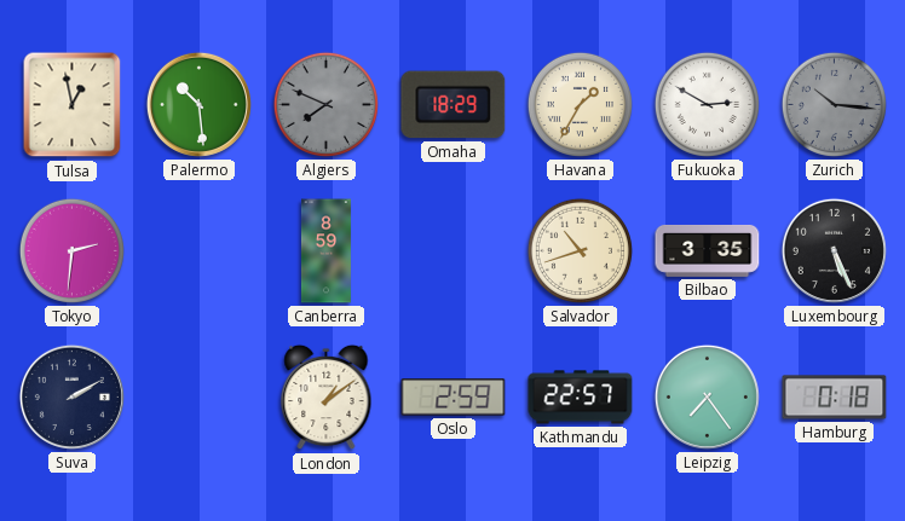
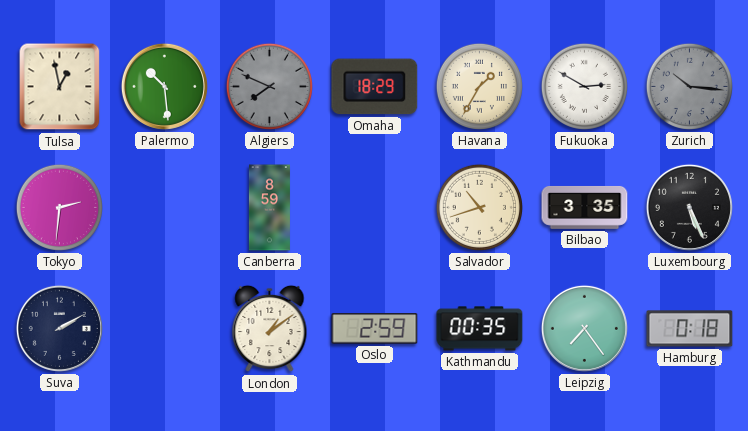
Kathmandu: 22:57 -> 00:35 (480, 329)
